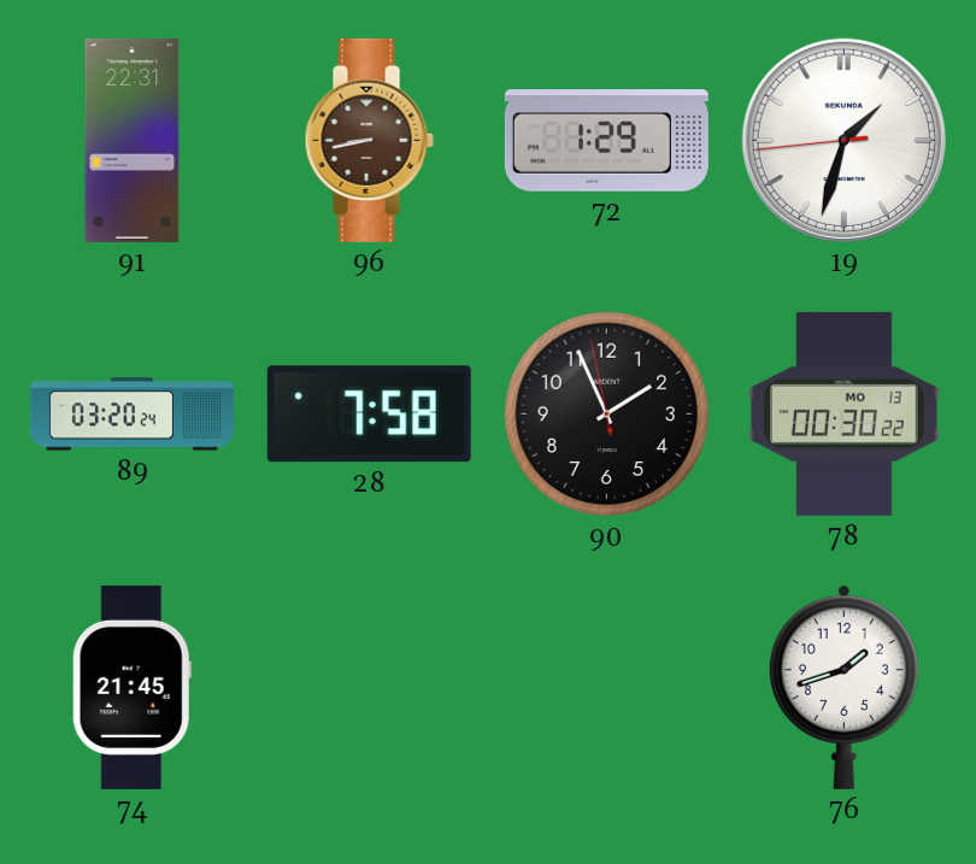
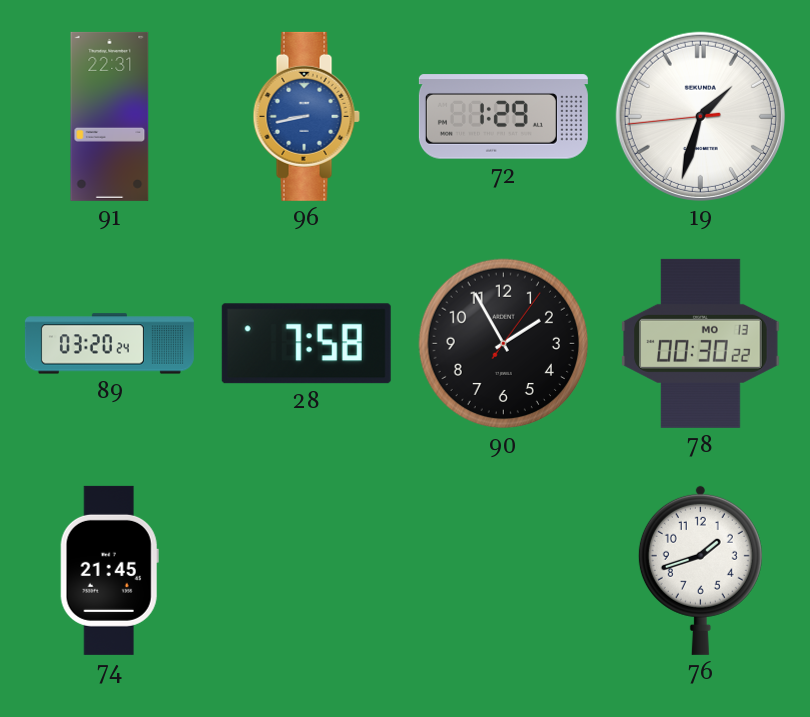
96 dial: brown -> blue (306, 116)
90: 1:55:58 -> 1:55:06 (504, 344)
